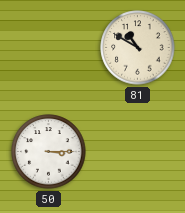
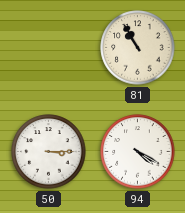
81: 10:50 -> 10:55 (138, 48)
94: none -> 4:20 (138, 152)
